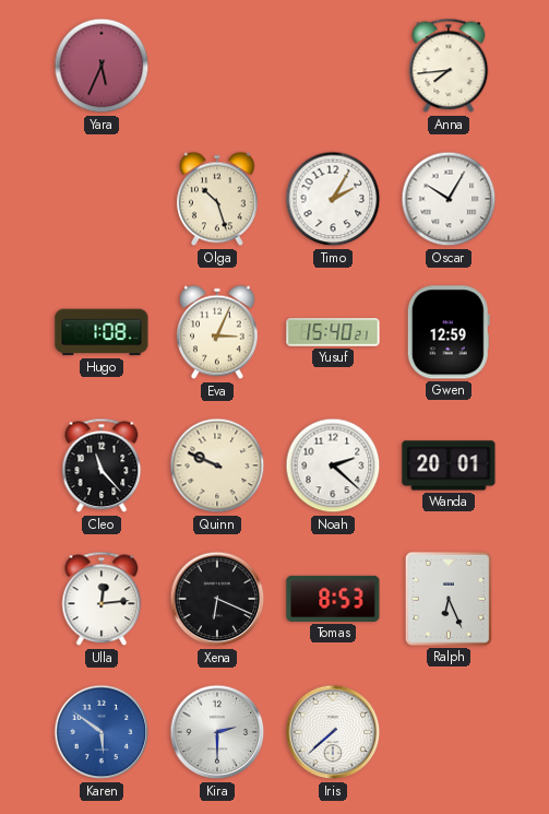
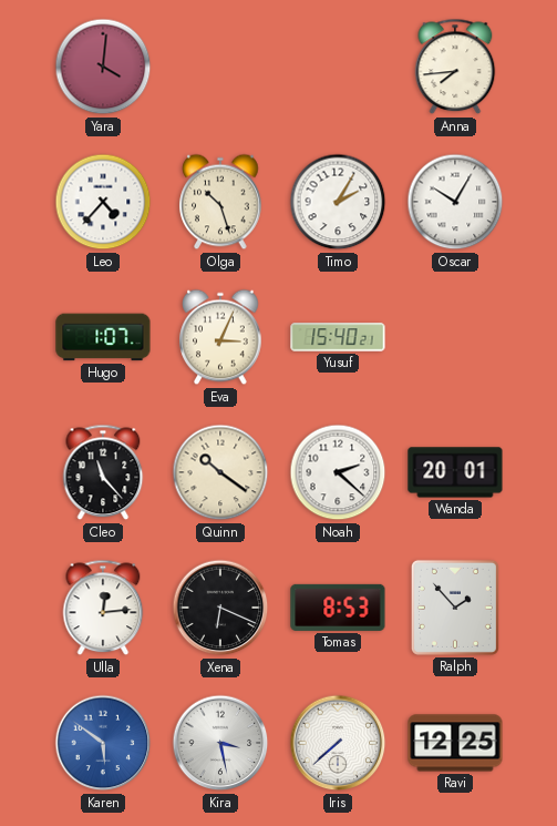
Yara: 5:34 -> 4:01 (103, 67)
Leo: none -> 4:37 (103, 202)
Hugo: 1:08 -> 1:07 (103, 337)
Gwen: 12:59 -> none (449, 332)
Quinn: 9:49 -> 10:21 (220, 472)
Ralph: 6:26 -> 1:53 (455, 608)
Kira: 2:30 -> 3:28 (220, 743)
Ravi: none -> 12:25 (455, 743)
